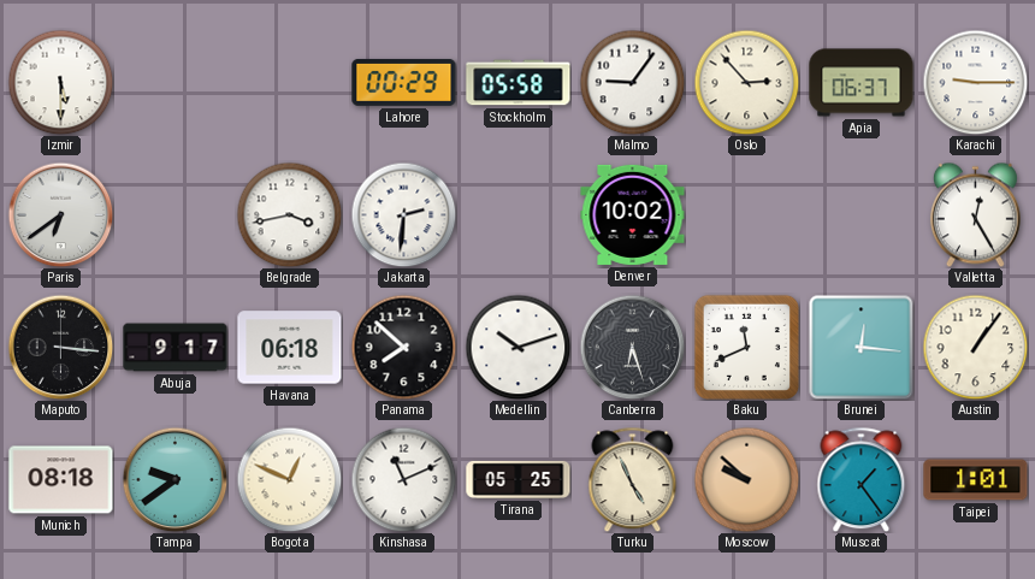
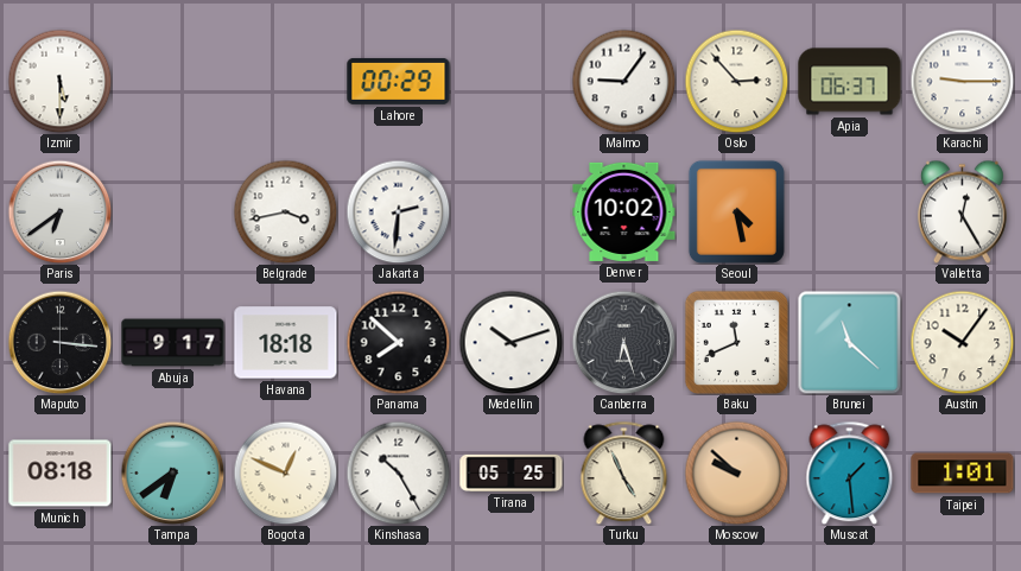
Stockholm: 05:58 -> none (519, 83)
Seoul: none -> 4:28 (736, 211)
Havana: 06:18 -> 18:18 (286, 343)
Brunei: 12:16 -> 11:22 (849, 342)
Austin: 1:06 -> 10:06 (962, 342)
Tampa: 9:39 -> 6:39 (172, 472)
Kinshasa: 11:11 -> 10:25 (398, 472)
Muscat: 1:24 -> 1:29 (850, 472)
